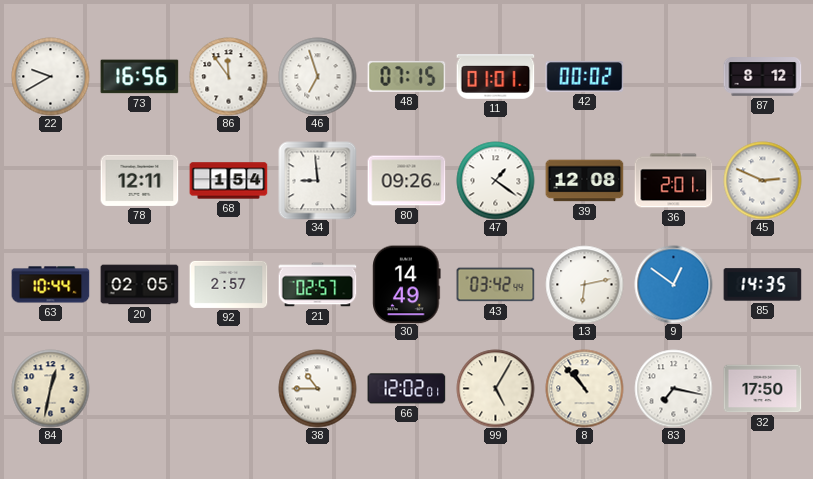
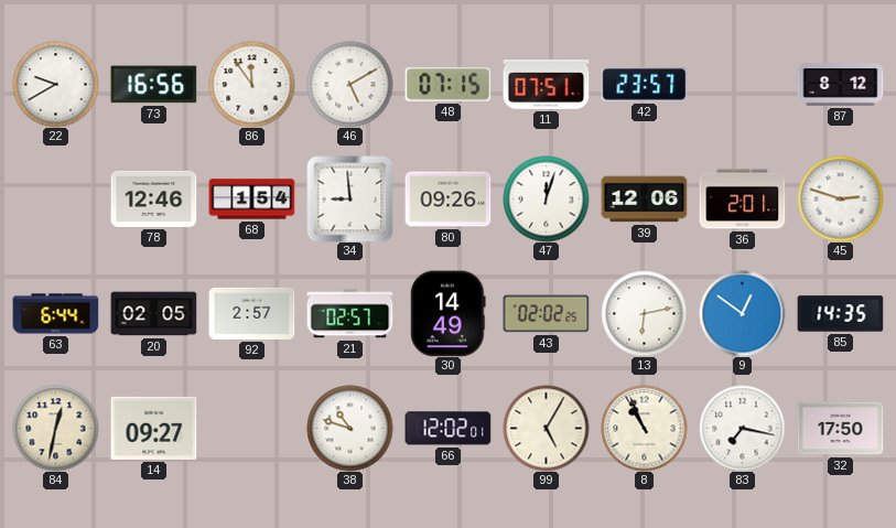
46: 6:57 -> 5:10 (349, 84)
11: 01:01 -> 07:51 (546, 85)
42: 00:02 -> 23:57 (644, 85)
78: 12:11 -> 12:46 (153, 198)
47: 1:21 -> 12:03 (546, 198)
39: 12:08 -> 12:06 (644, 200)
45: 2:49 -> 2:48 (840, 198)
63: 10:44 -> 6:44 (55, 314)
43: 03:42 -> 02:02 (546, 314)
14: none -> 09:27 (153, 428)
38: 10:45 -> 10:48 (349, 428)
8: 10:53 -> 10:56 (644, 428)
